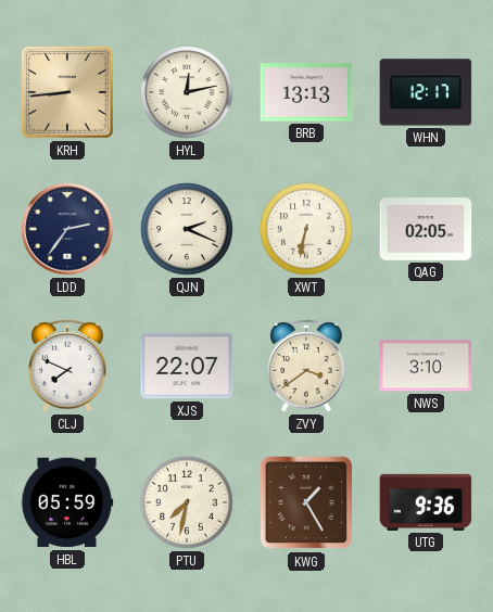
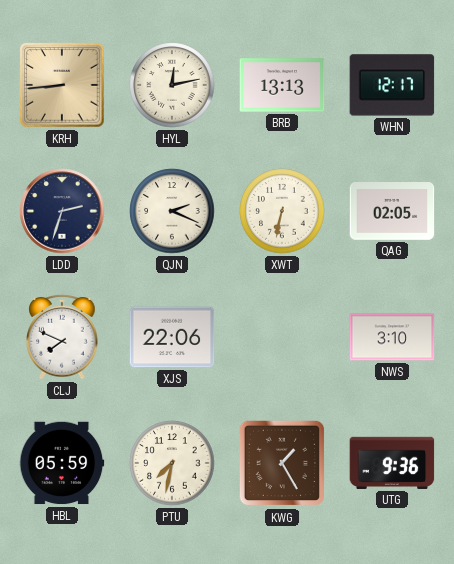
LDD: 2:36 -> 2:33 (62, 211)
XJS: 22:07 -> 22:06 (172, 337)
ZVY: 3:39 -> none (306, 366)
